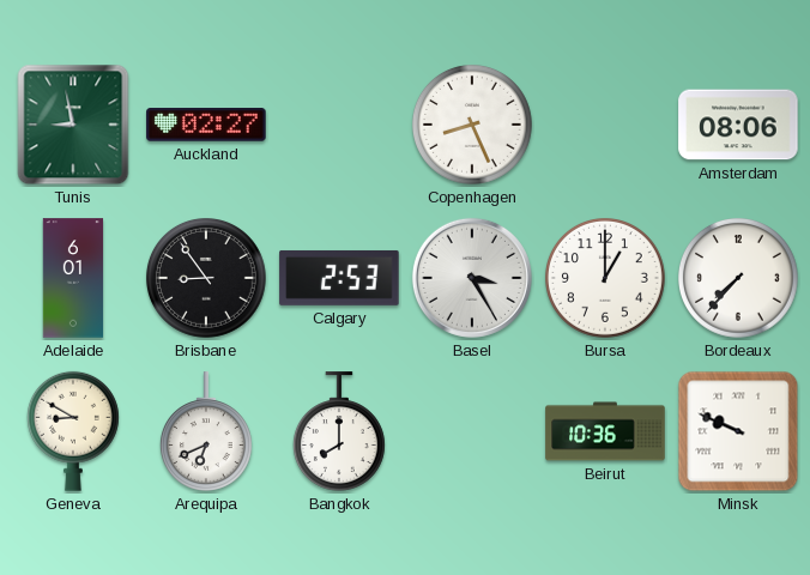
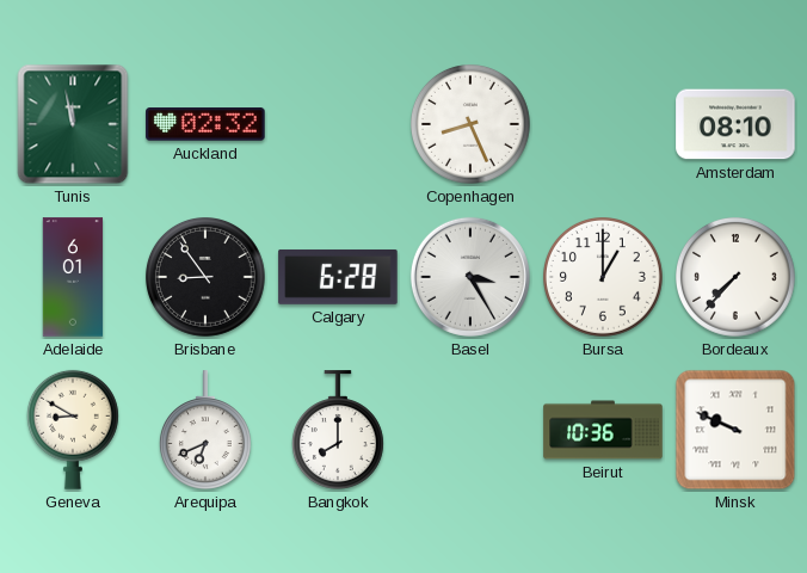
Tunis: 8:58 -> 11:58 (73, 124)
Auckland: 02:27 -> 02:32 (205, 124)
Amsterdam: 08:06 -> 08:10 (735, 124)
Calgary: 2:53 -> 6:28 (338, 277)
